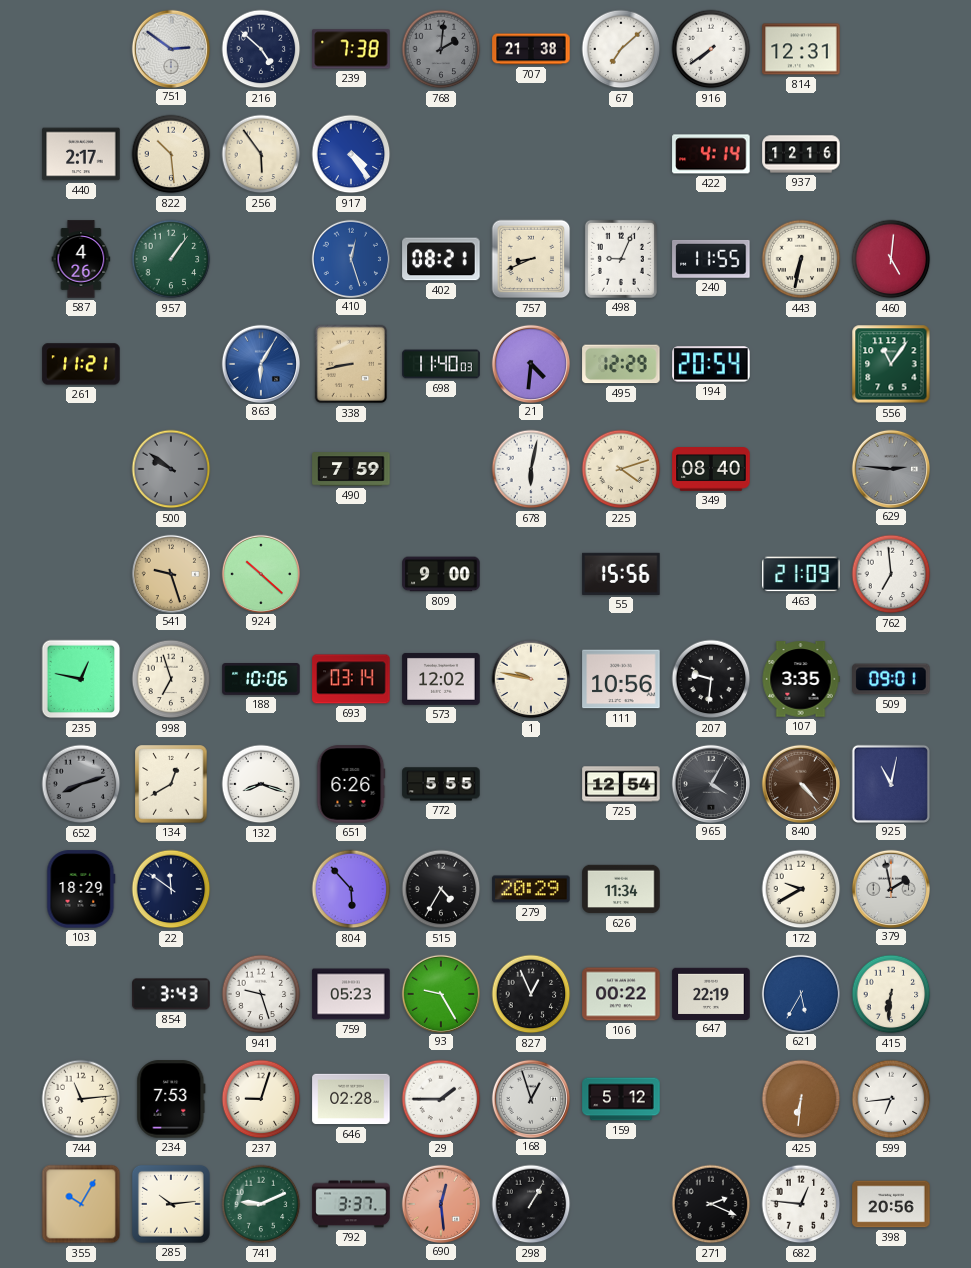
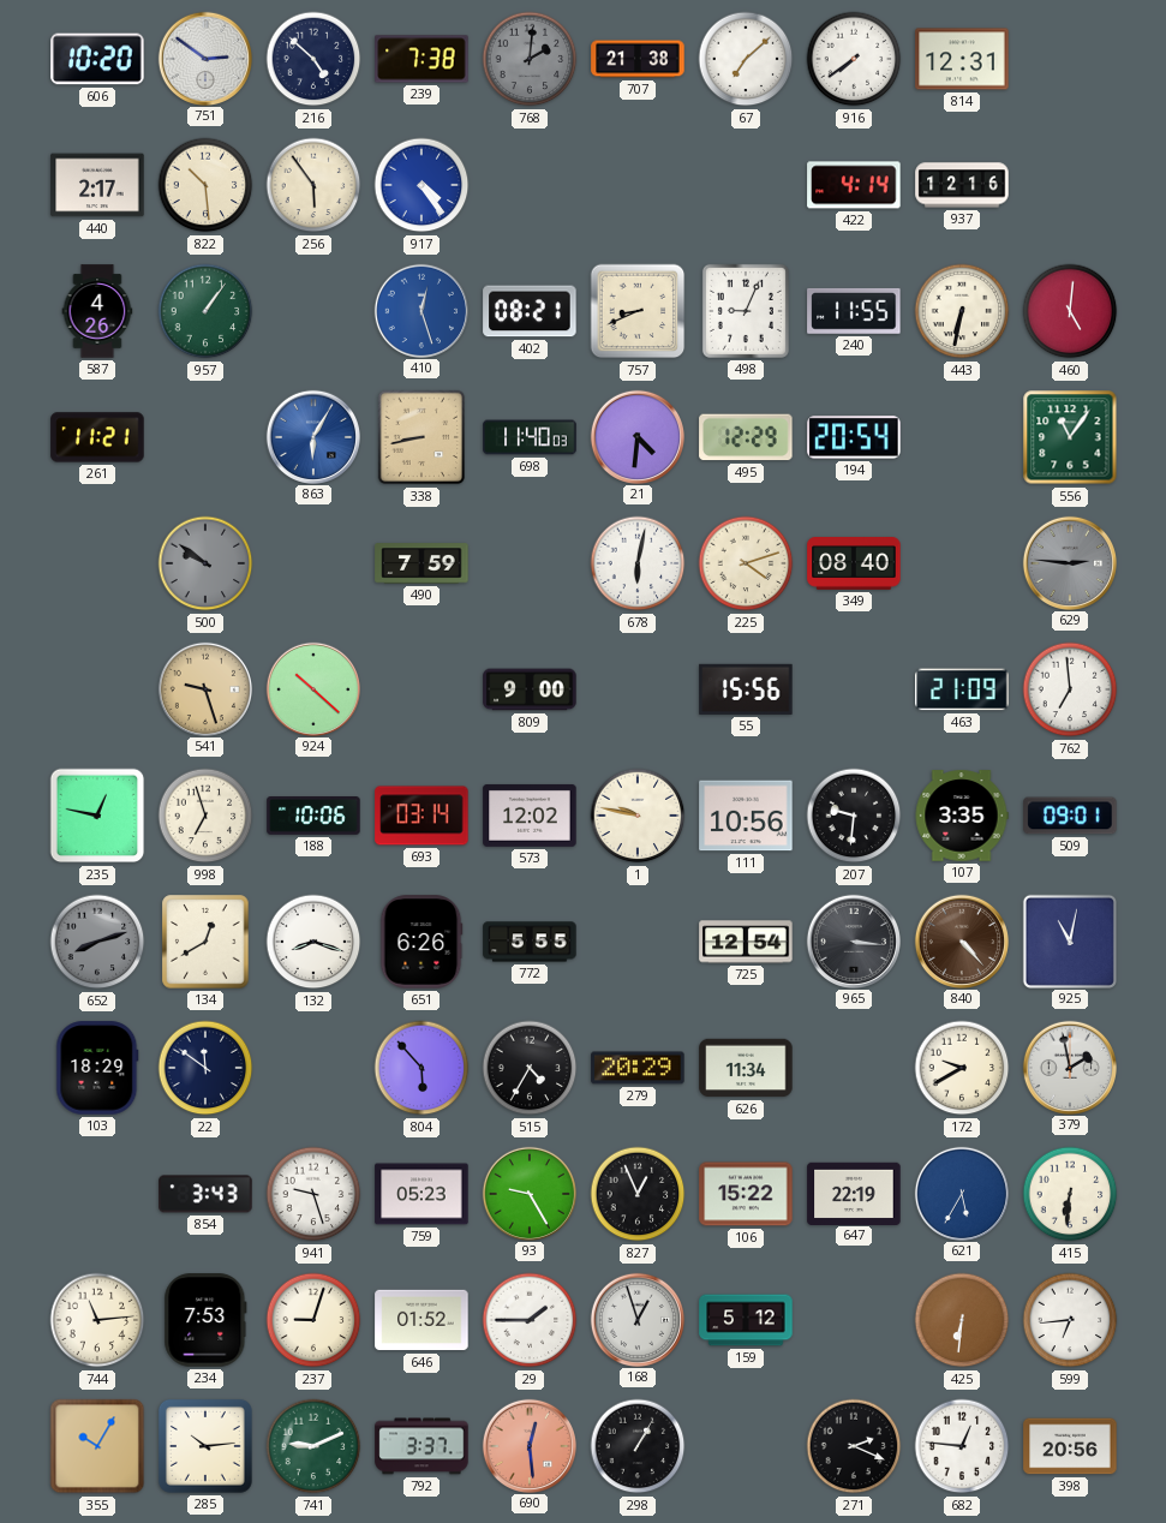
606: none -> 10:20 (97, 59)
965: 4:05 -> 3:16 (853, 940)
106: 00:22 -> 15:22 (746, 1194)
646: 02:28 -> 01:52 (421, 1320)
